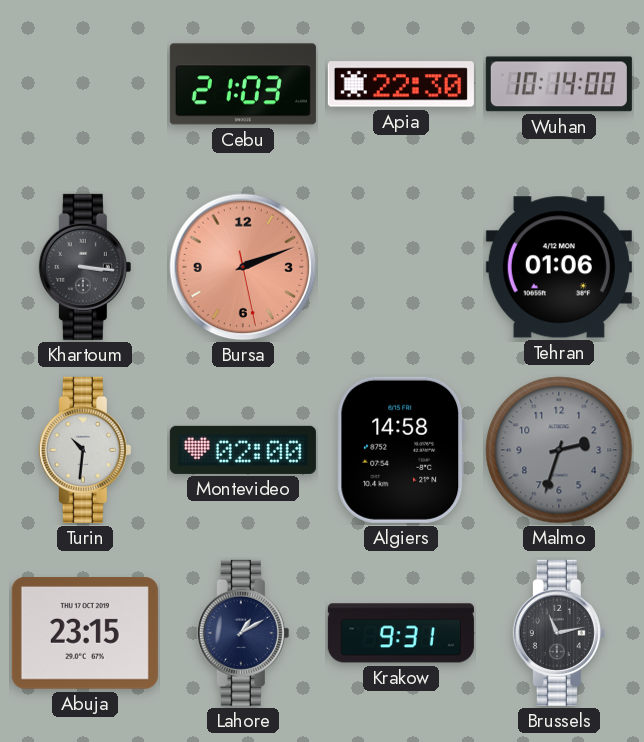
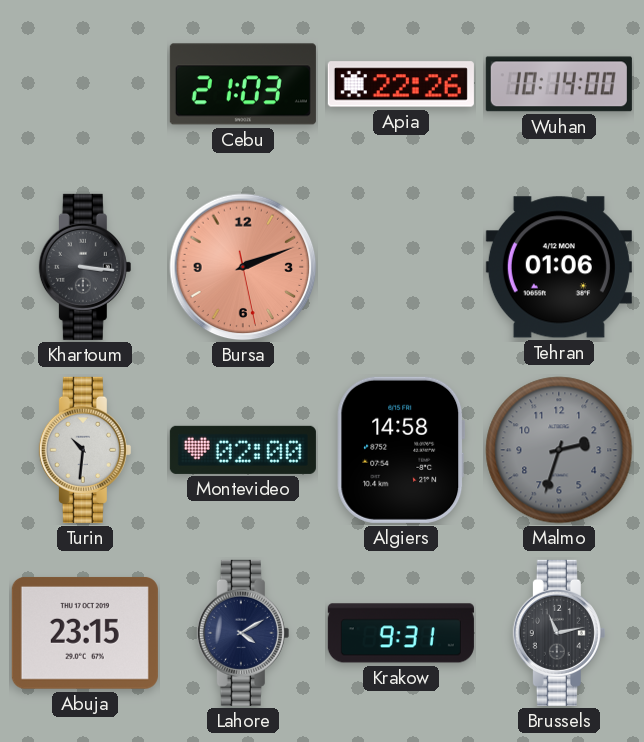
Apia: 22:30 -> 22:26 (401, 84)
Lahore: 1:10 -> 4:10 (243, 633)
